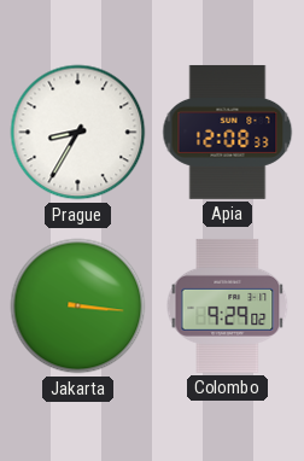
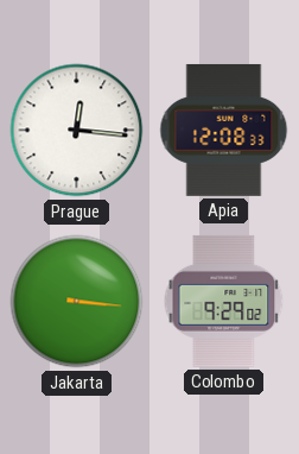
Prague: 8:35 -> 12:16 (77, 131)
